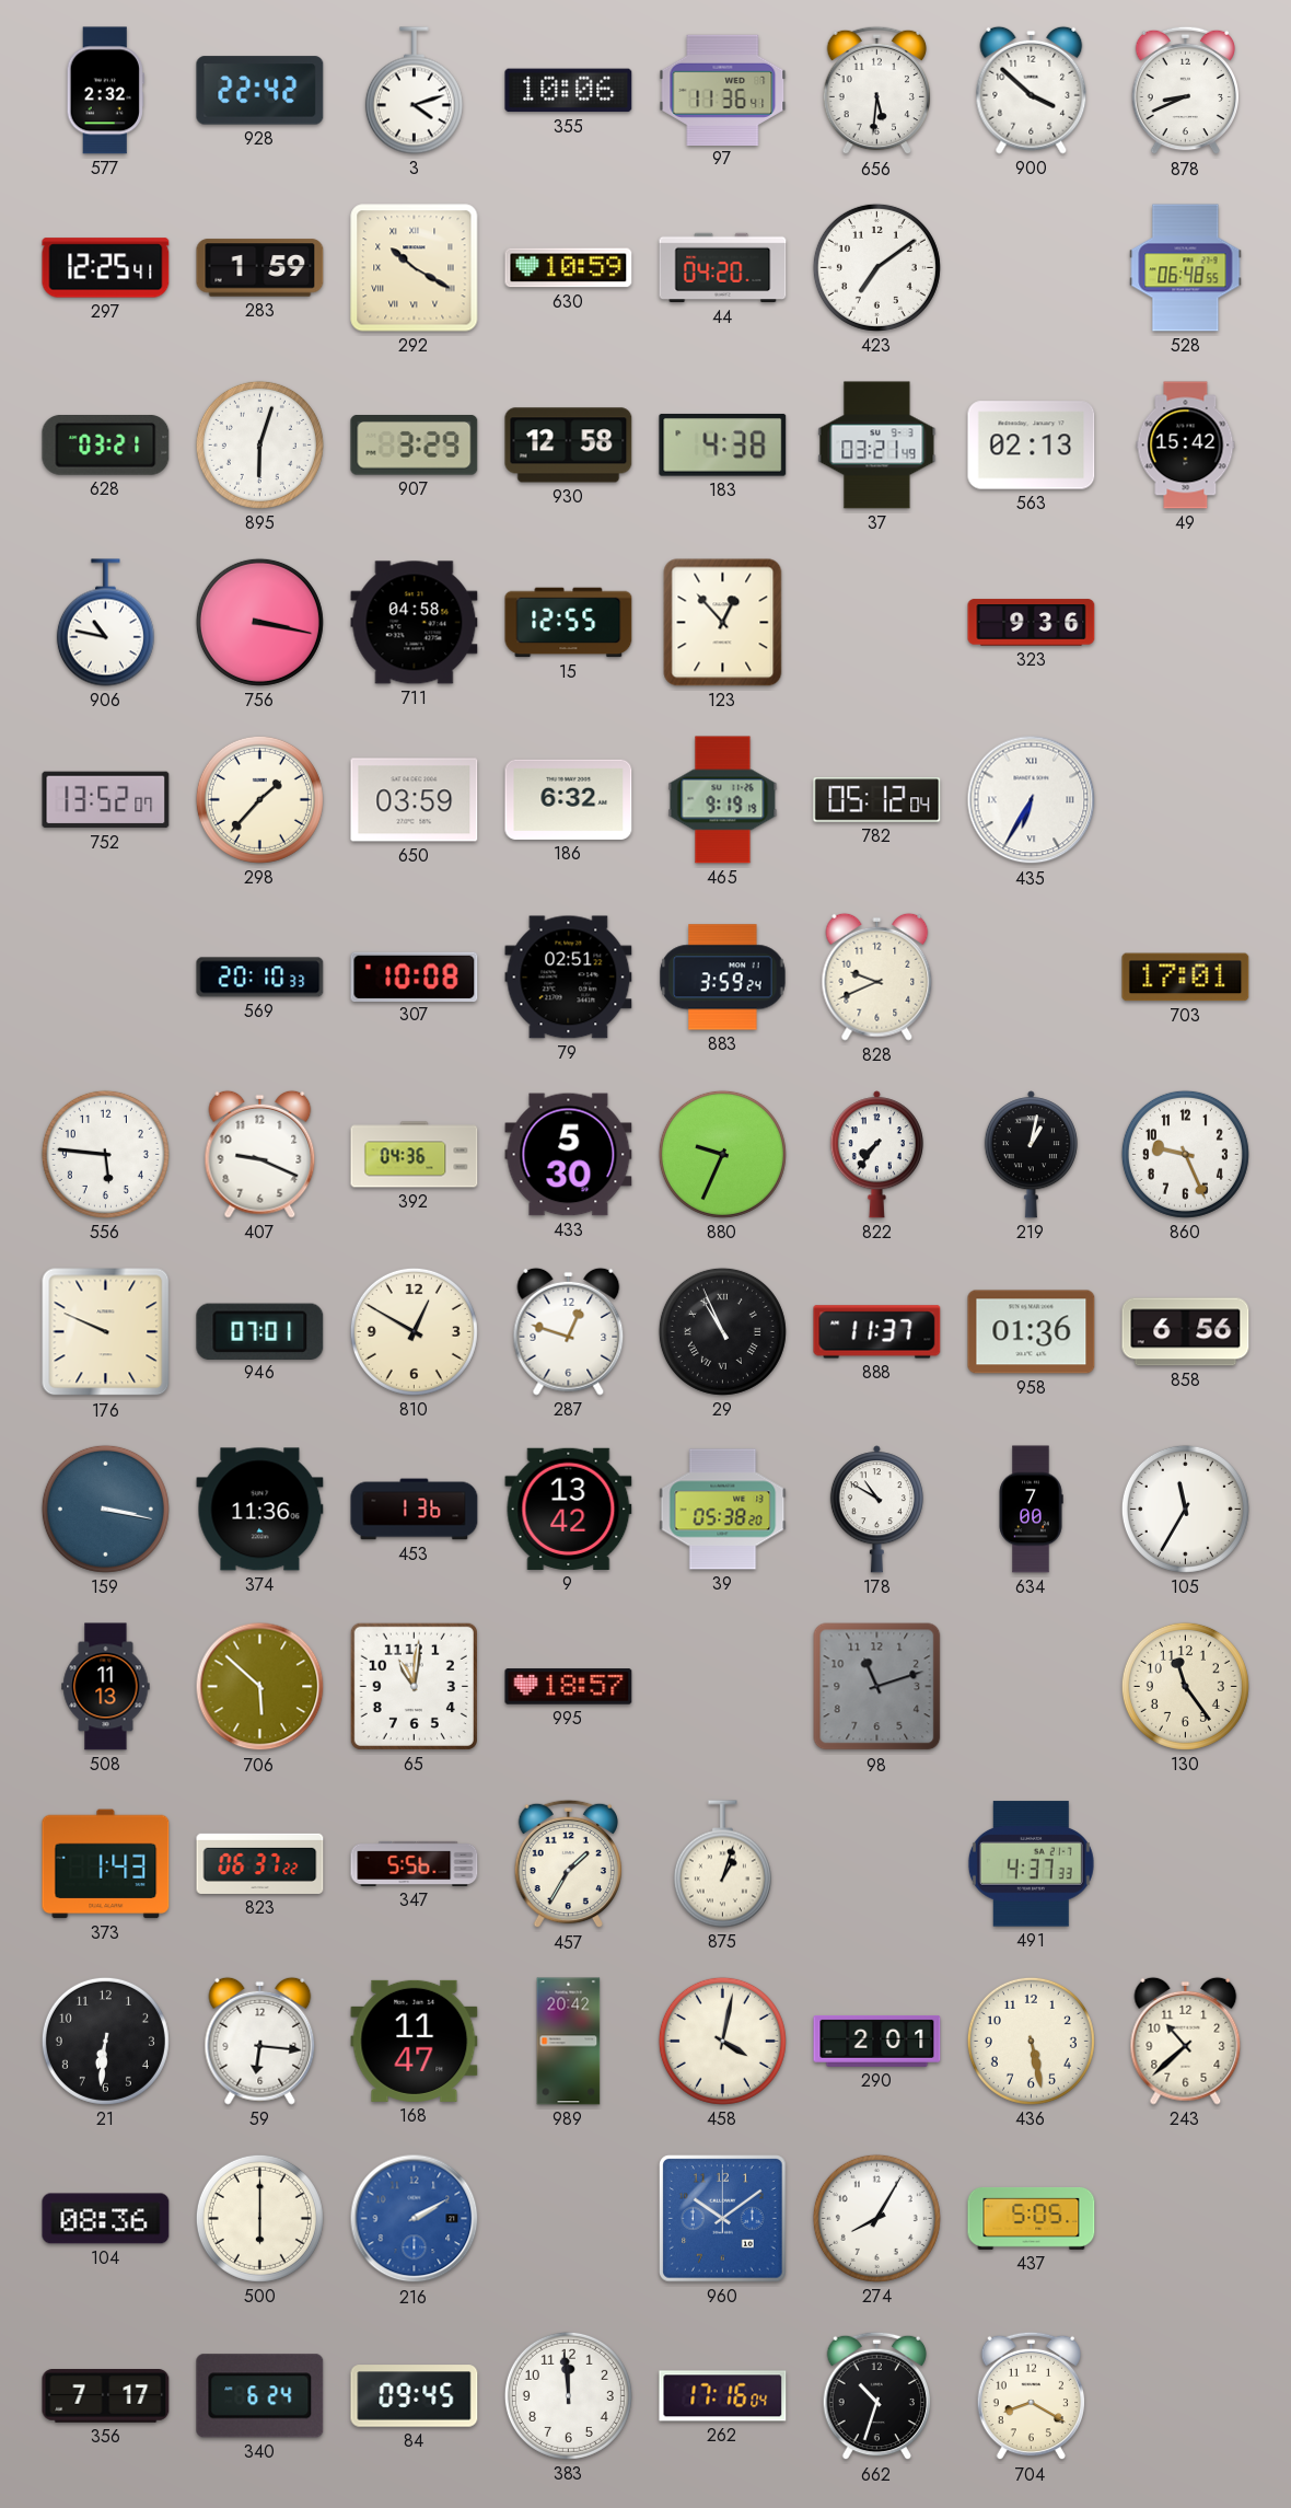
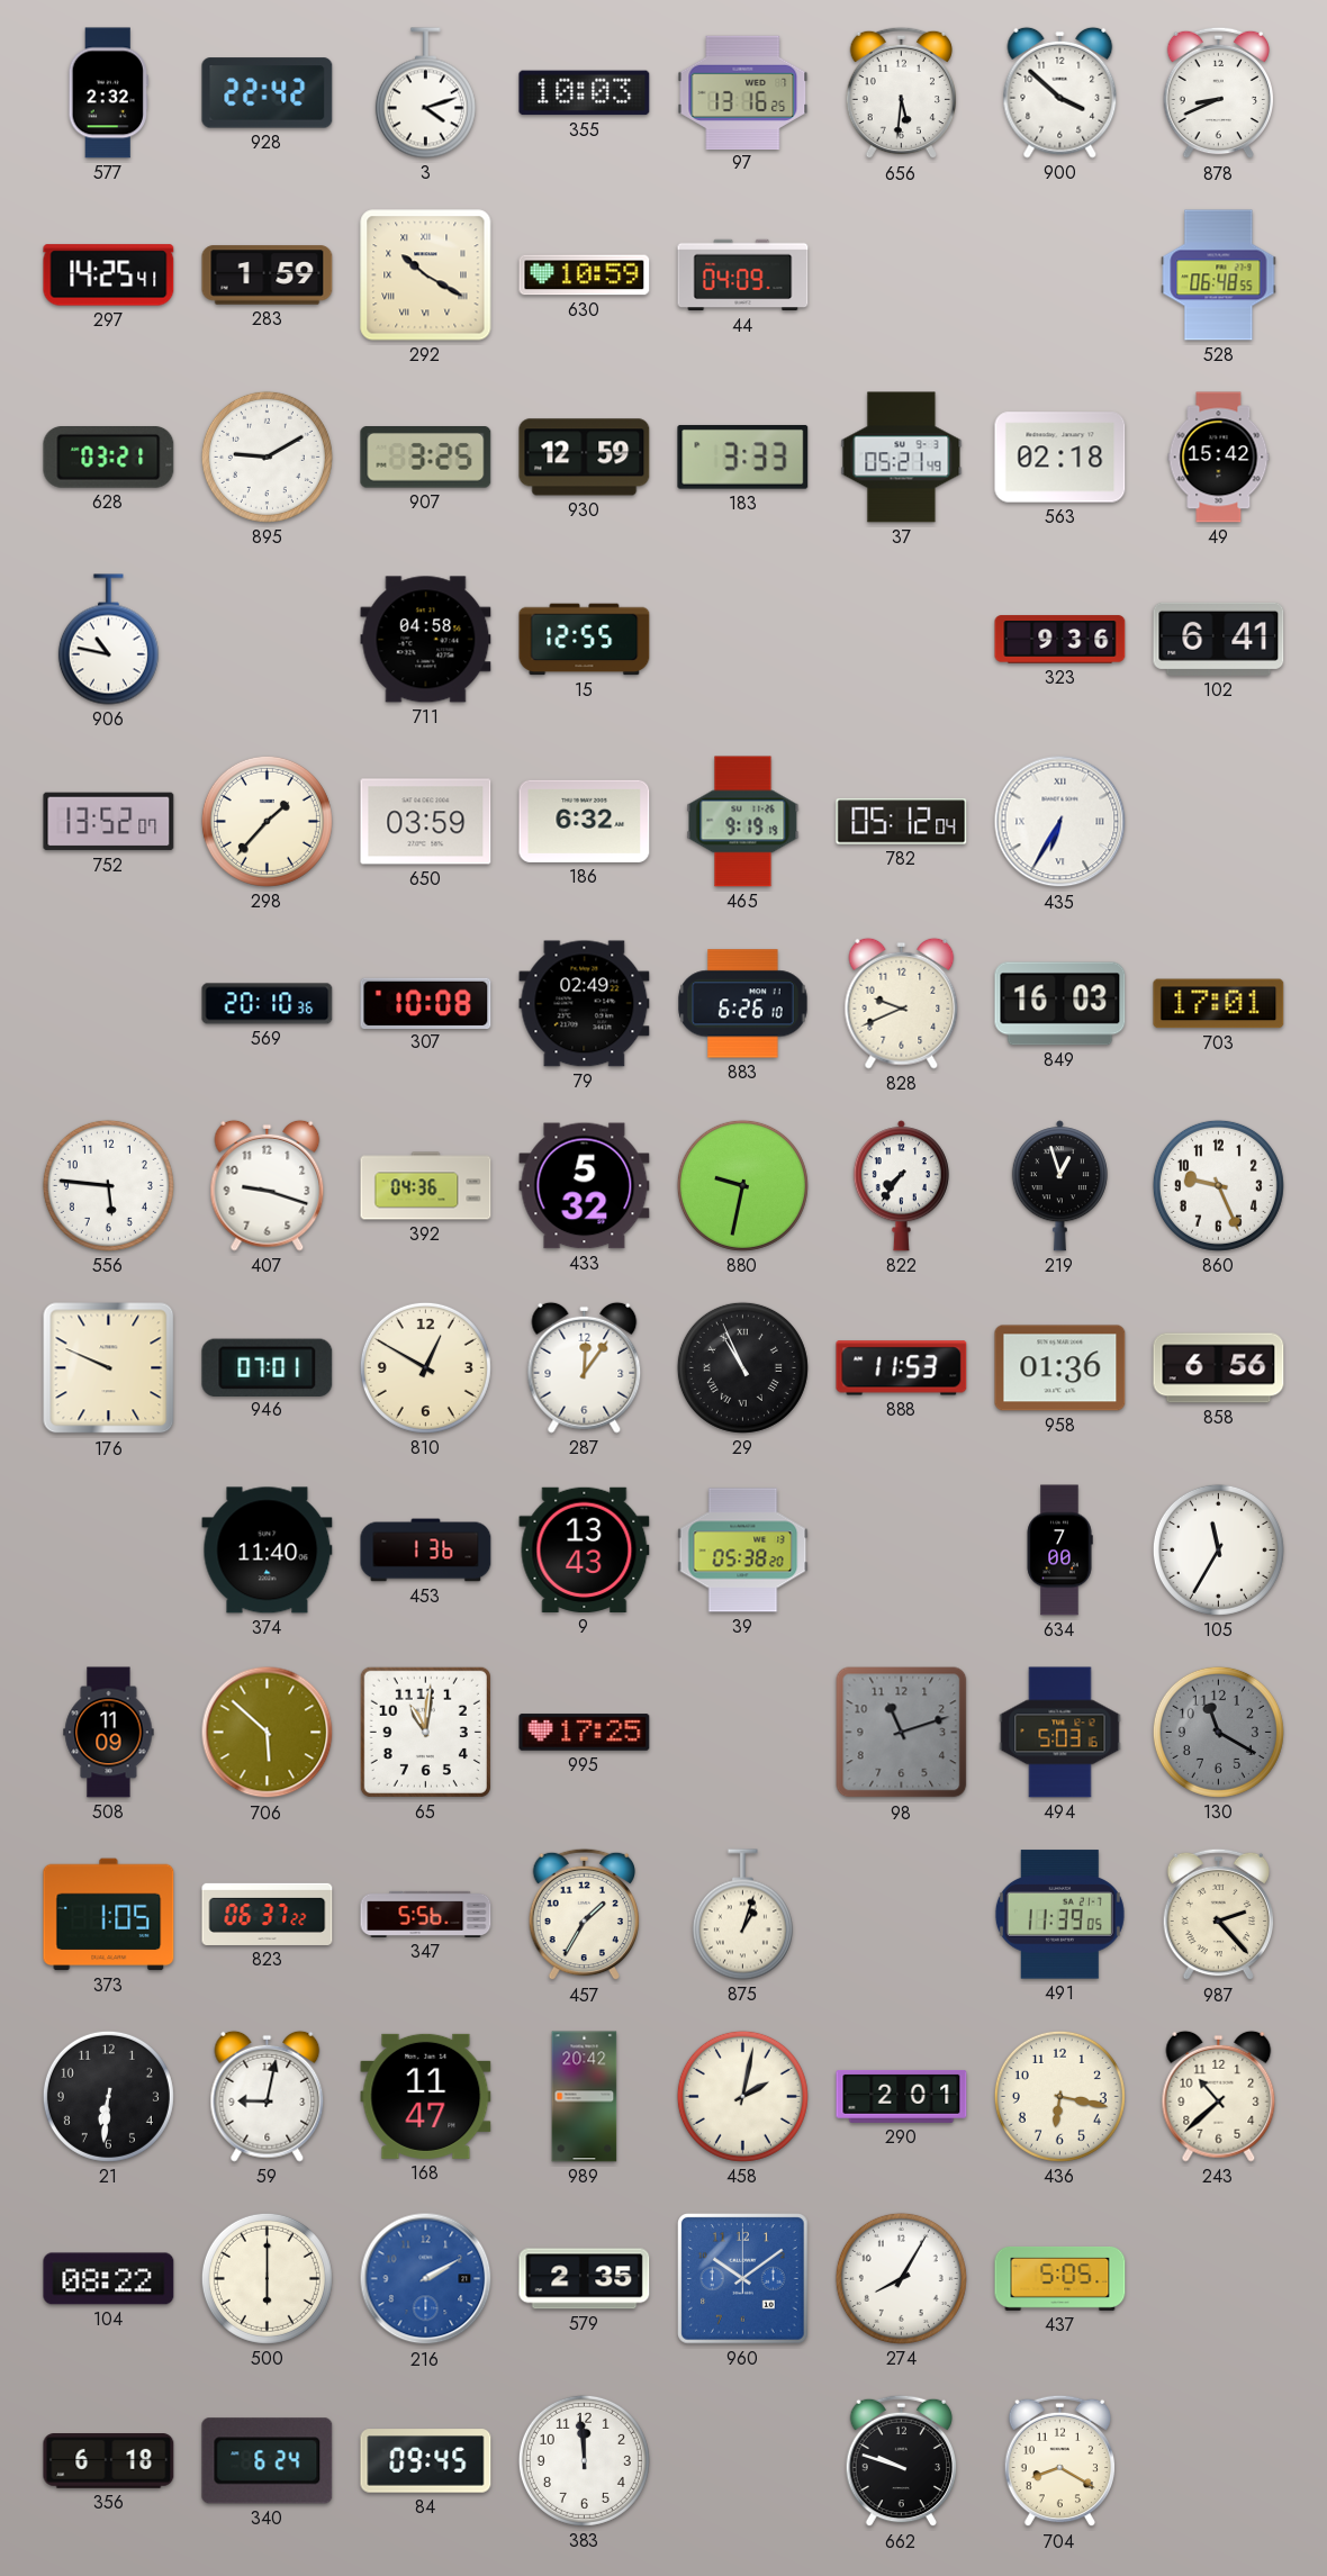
355: 10:06 -> 10:03 (585, 93)
97: 11:36 -> 13:16 (743, 92)
297: 12:25 -> 14:25 (109, 275)
44: 04:20 -> 04:09 (743, 275)
423: 7:09 -> none (876, 267)
895: 6:03 -> 9:10 (267, 457)
907: 3:29 -> 3:25 (426, 458)
930: 12:58 -> 12:59 (585, 458)
183: 4:38 -> 3:33 (743, 457)
37: 03:21 -> 05:21 (902, 458)
563: 02:13 -> 02:18 (1060, 458)
756: 3:17 -> none (259, 622)
123: 12:53 -> none (723, 623)
102: none -> 6:41 (1219, 639)
569: 20:10:33 -> 20:10:36 (268, 1004)
79: 02:51 -> 02:49 (585, 1004)
883: 3:59 -> 6:26 (743, 1004)
849: none -> 16:03 (1060, 1004)
407: 9:19 -> 9:18 (268, 1185)
433: 5:30 -> 5:32 (585, 1186)
880: 9:34 -> 9:32 (742, 1185)
219: 1:02 -> 12:57 (1059, 1186)
287: 12:48 -> 12:06 (585, 1367)
888: 11:37 -> 11:53 (902, 1368)
159: 3:17 -> none (105, 1509)
374: 11:36 -> 11:40 (268, 1551)
9: 13:42 -> 13:43 (585, 1549)
178: 10:50 -> none (876, 1510)
508: 11:13 -> 11:09 (109, 1733)
995: 18:57 -> 17:25 (585, 1733)
494: none -> 5:03 (1060, 1733)
130: 11:24 -> 11:20 (1218, 1732)
130 dial: cream -> grey (1218, 1732)
373: 1:43 -> 1:05 (109, 1915)
491: 4:37 -> 11:39 (1059, 1915)
987: none -> 2:23 (1219, 1915)
59: 6:16 -> 9:02 (268, 2096)
458: 4:02 -> 2:02 (742, 2096)
436: 5:28 -> 6:17 (1059, 2096)
104: 08:36 -> 08:22 (109, 2279)
579: none -> 2:35 (585, 2279)
356: 7:17 -> 6:18 (109, 2461)
262: 17:16 -> none (723, 2396)
662: 10:33 -> 9:48 (902, 2461)
